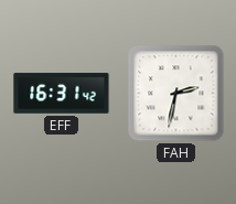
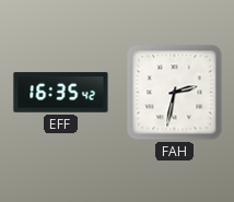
EFF: 16:31 -> 16:35 (61, 93)
